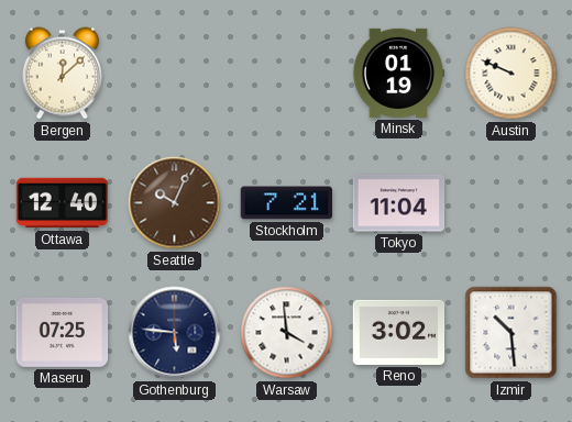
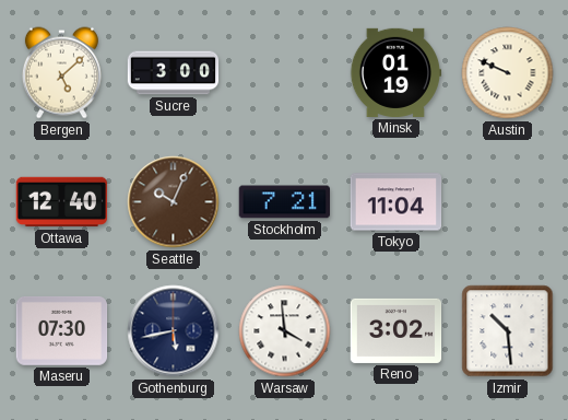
Bergen: 12:08 -> 5:08 (61, 73)
Sucre: none -> 3:00 (174, 73)
Maseru: 07:25 -> 07:30 (62, 330)
Gothenburg: 5:46 -> 5:43 (174, 331)
